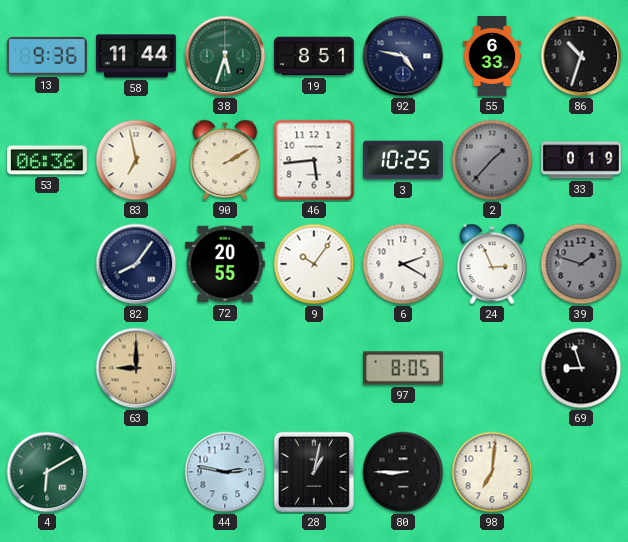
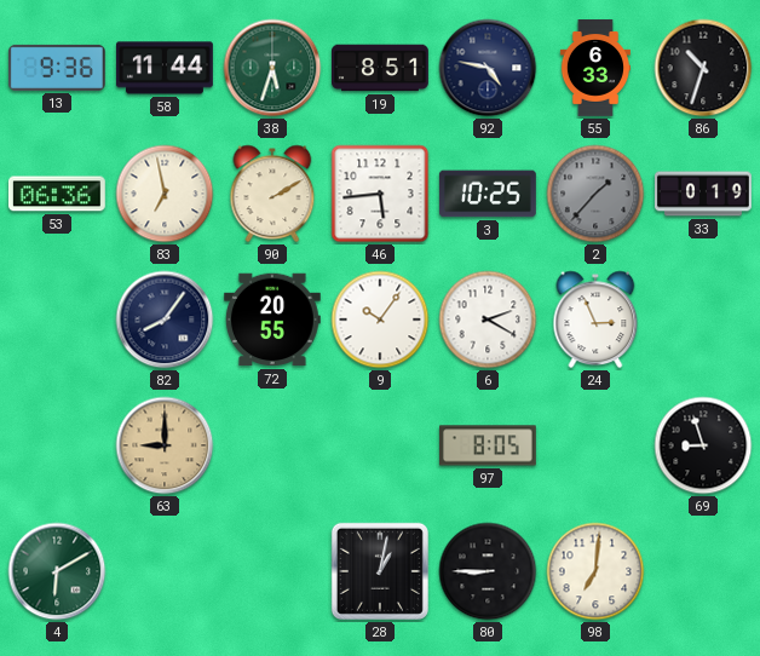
39: 1:48 -> none (581, 264)
44: 2:47 -> none (225, 472)
